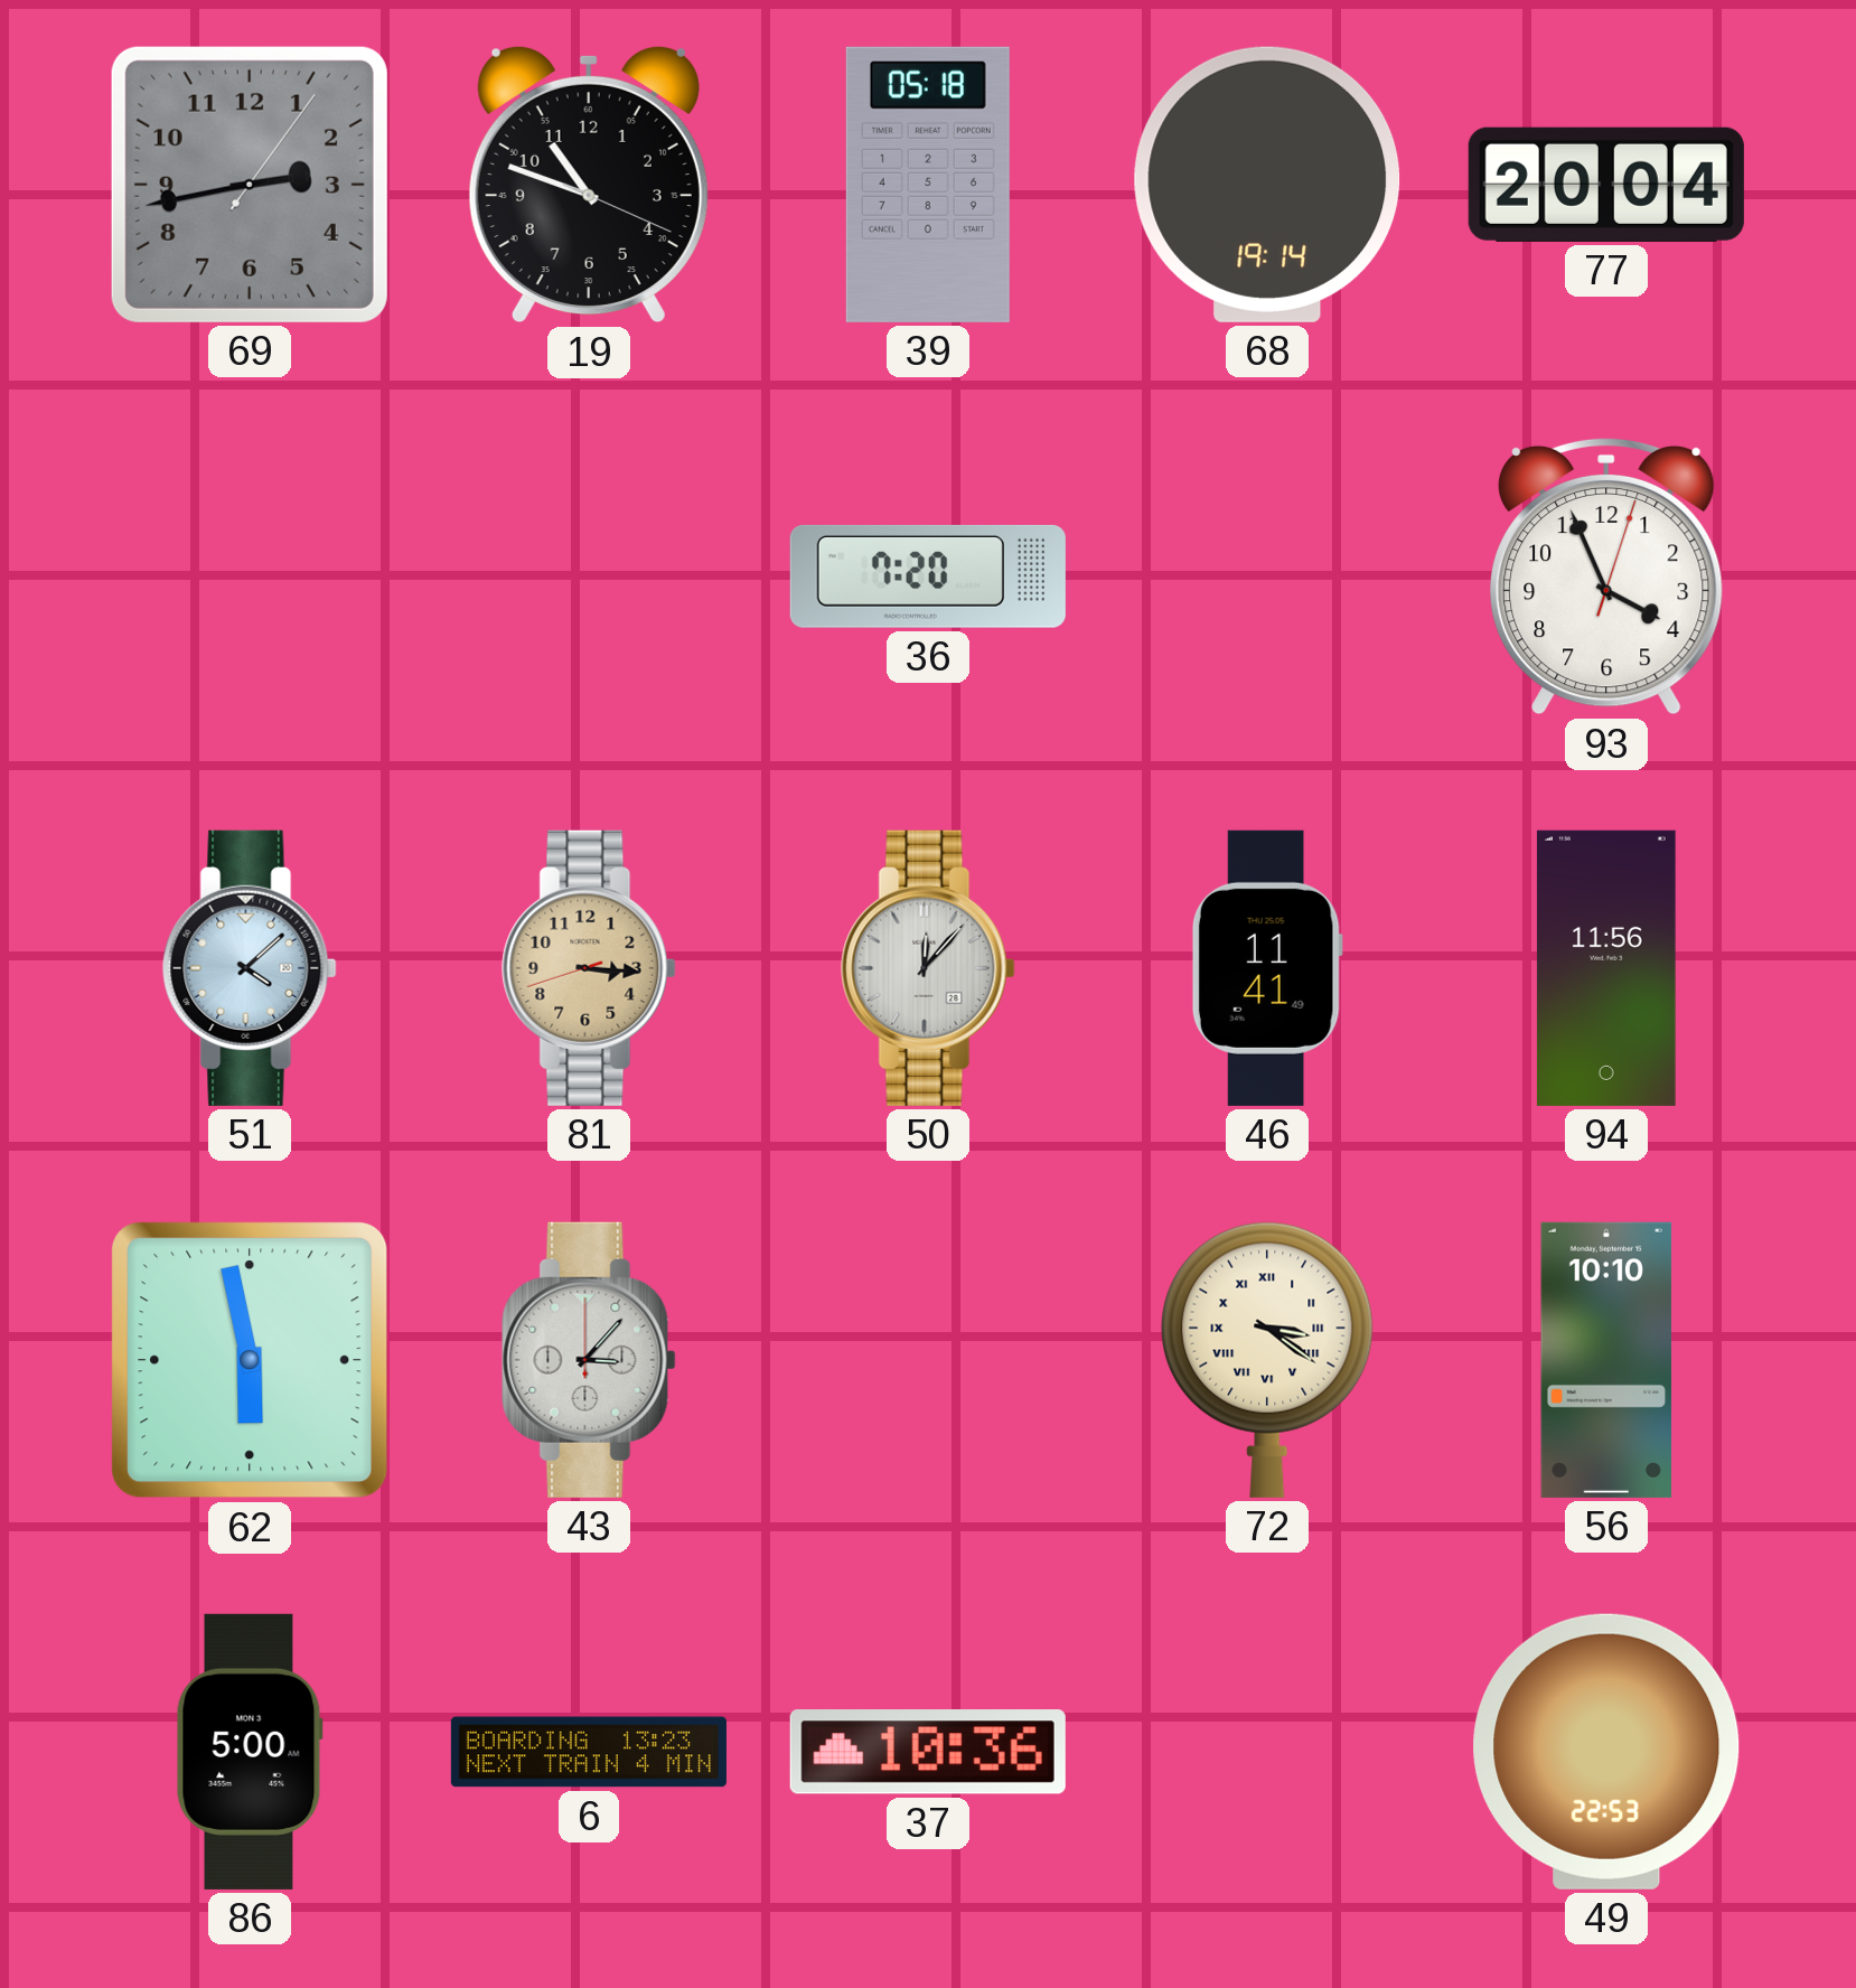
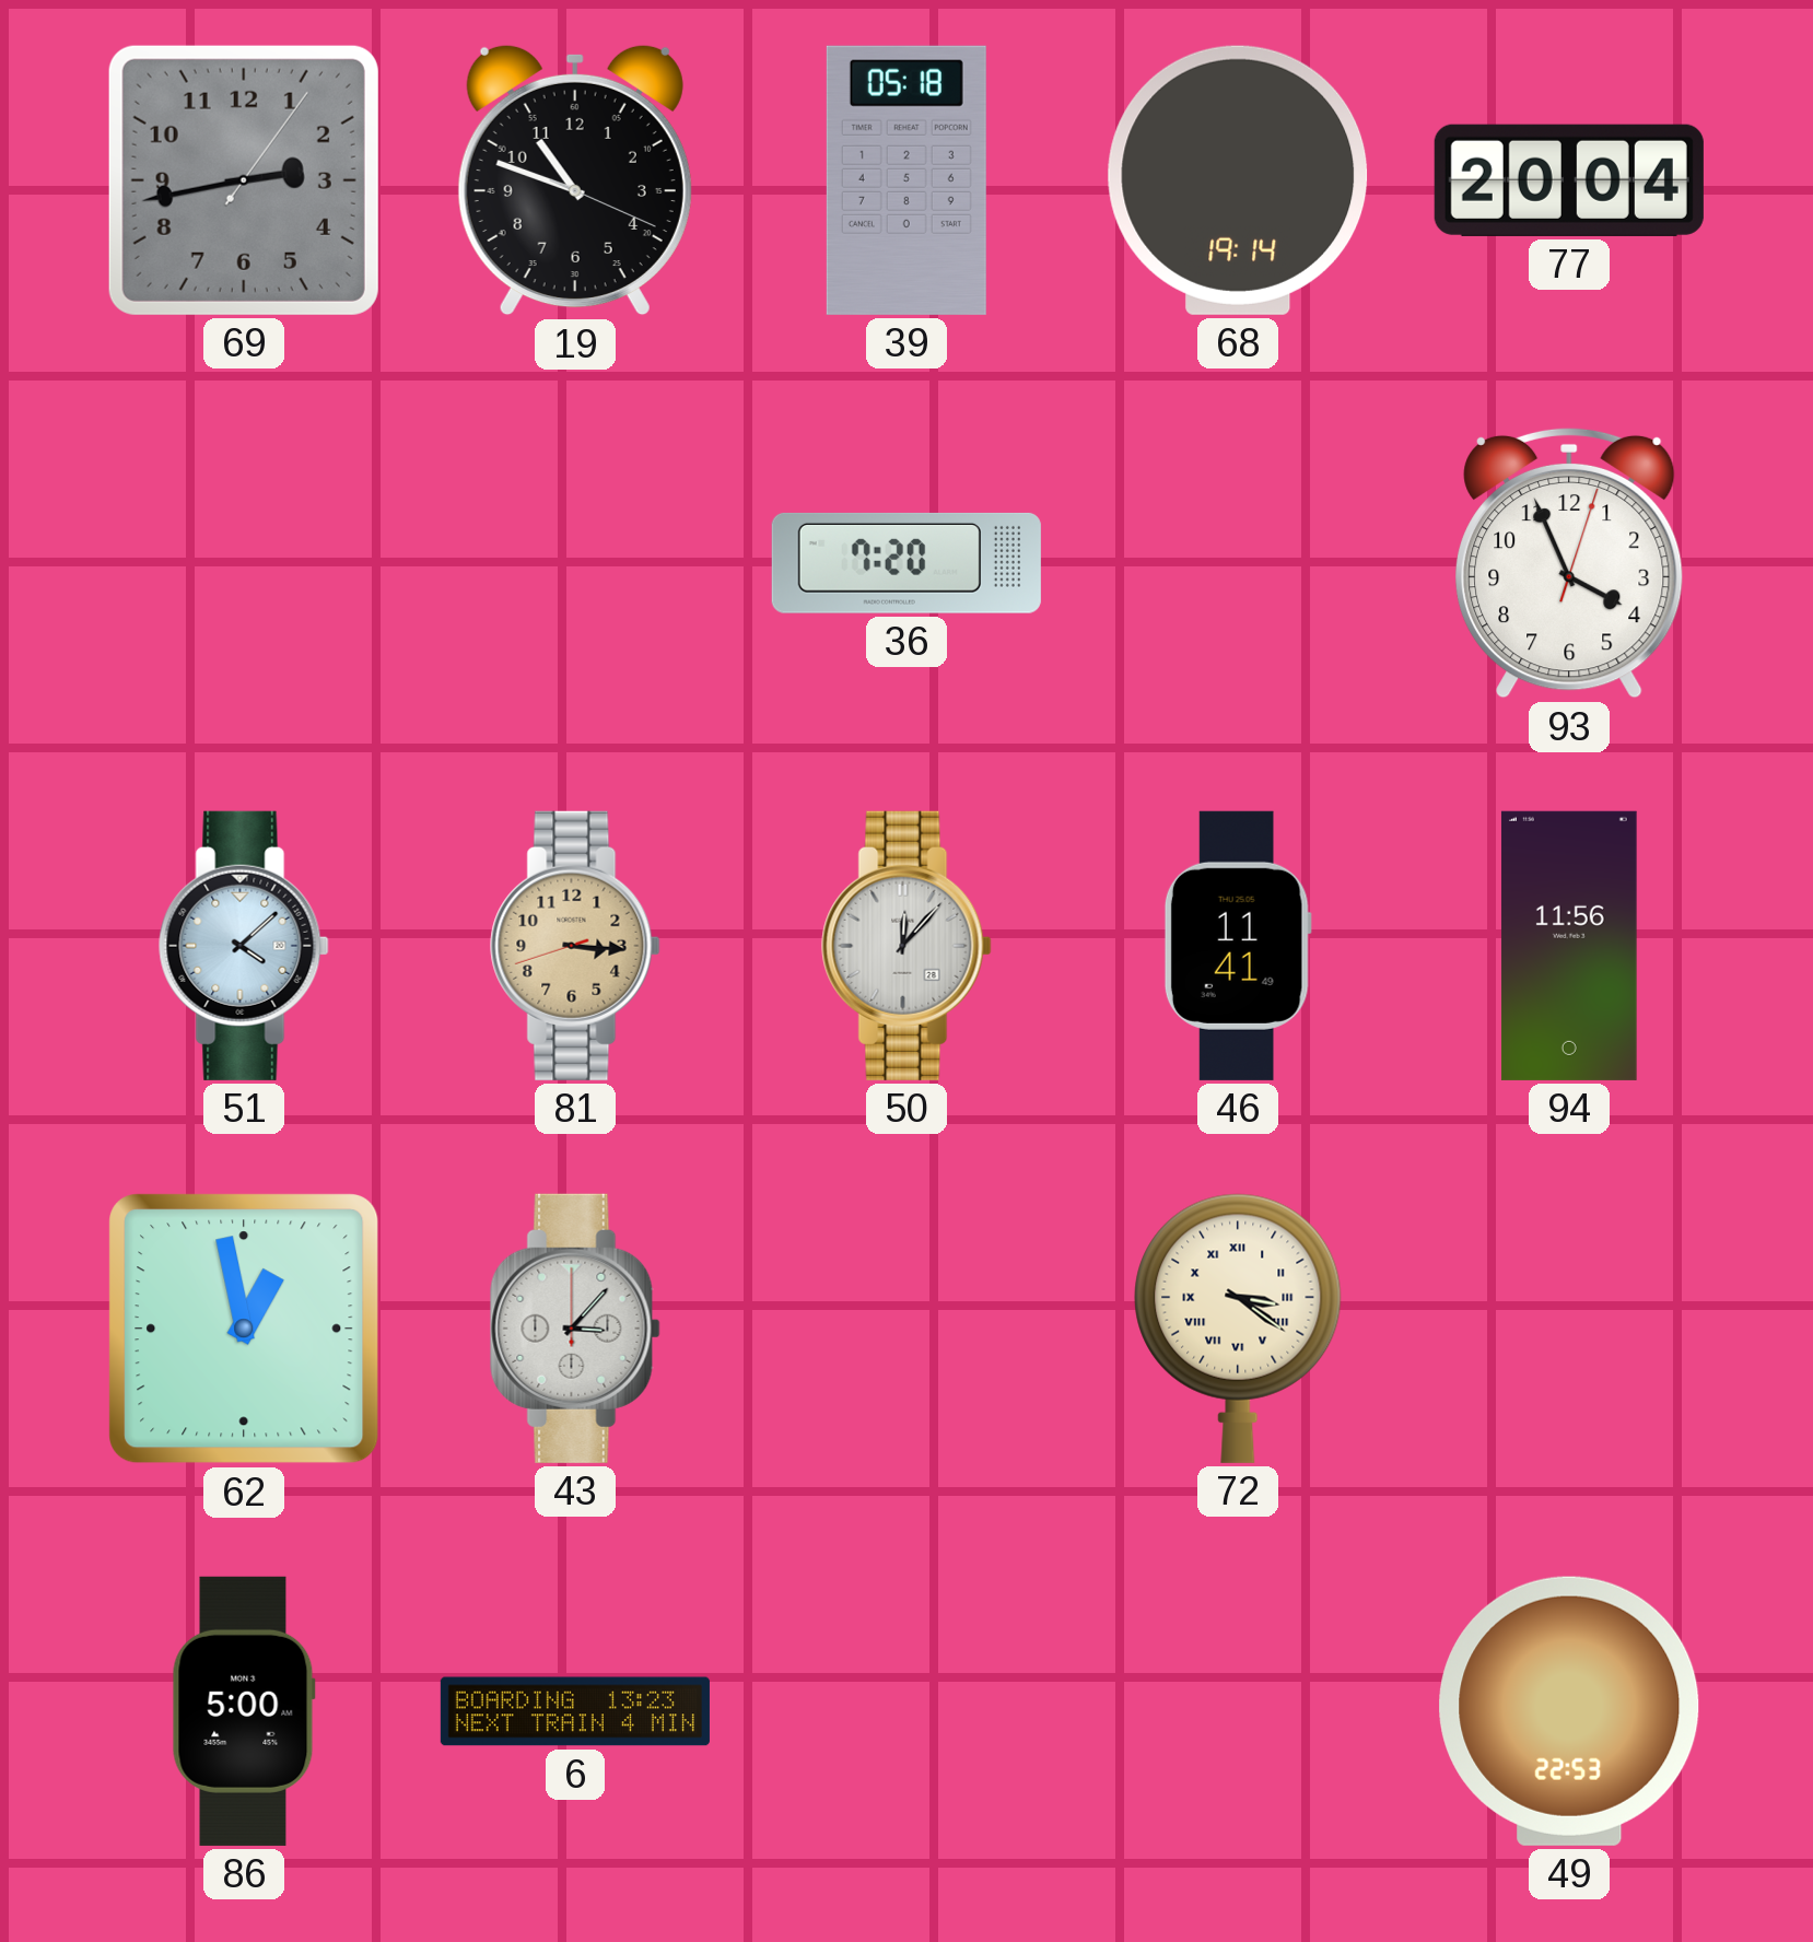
62: 5:58 -> 12:58 (244, 1329)
56: 10:10 -> none (1606, 1360)
37: 10:36 -> none (928, 1752)
